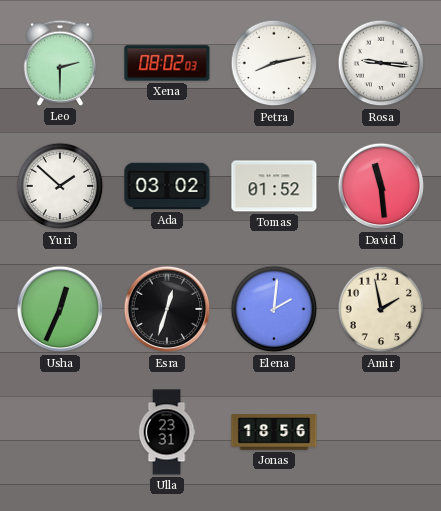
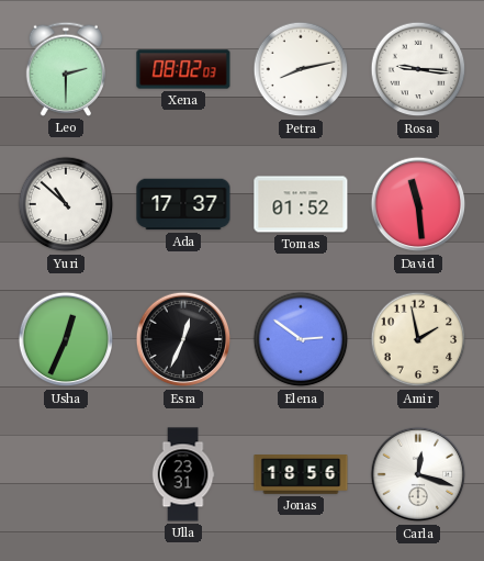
Yuri: 1:52 -> 10:52 (66, 204)
Ada: 03:02 -> 17:37 (183, 204)
Esra: 12:33 -> 12:34 (183, 339)
Elena: 2:01 -> 2:51 (301, 339)
Carla: none -> 12:18 (418, 474)
